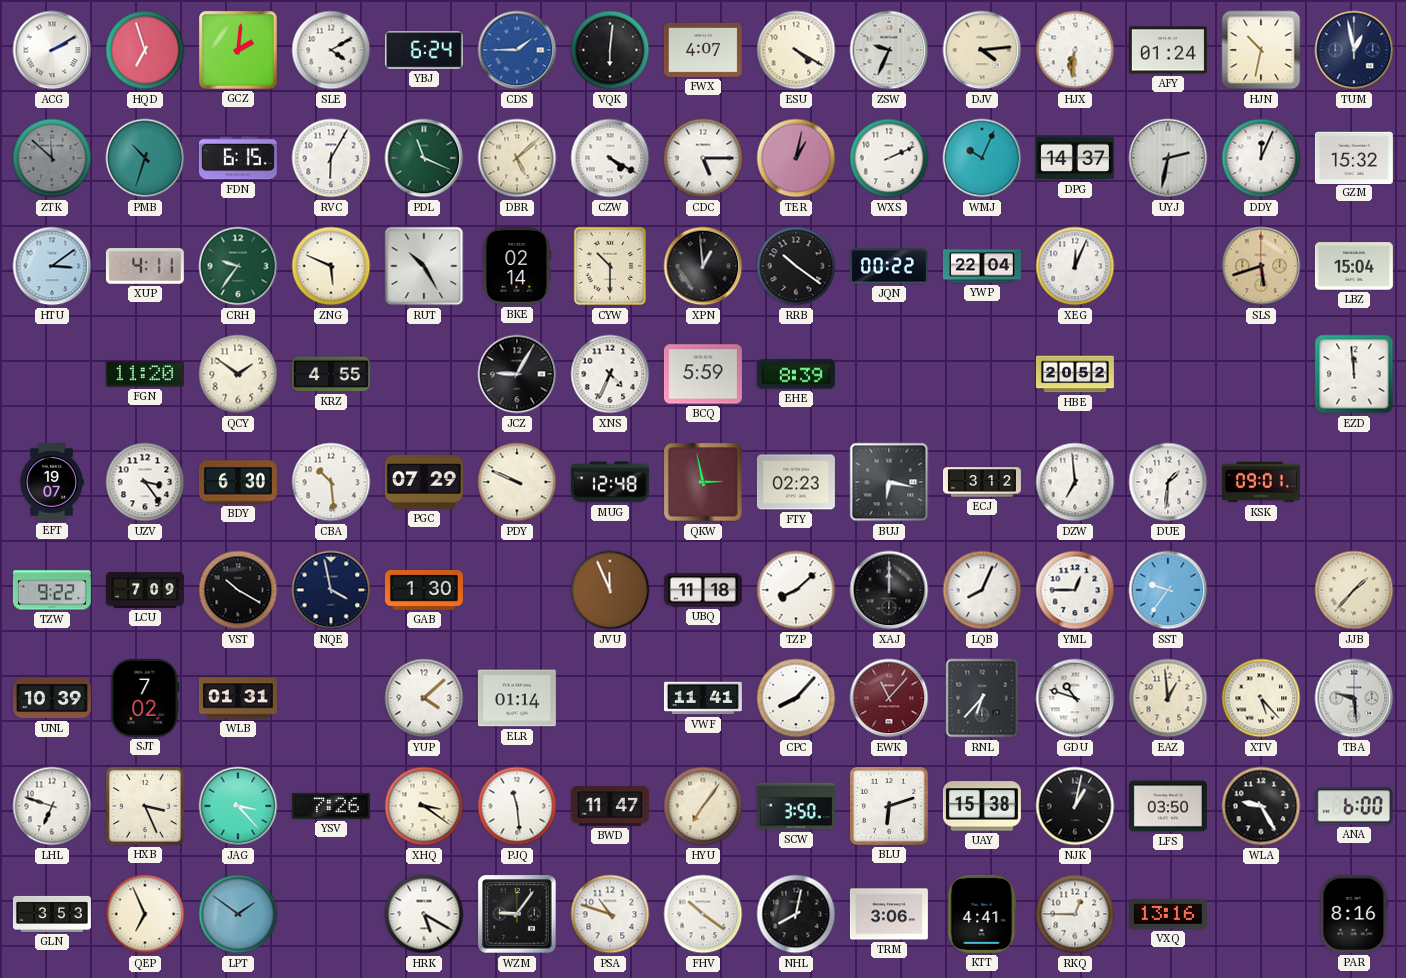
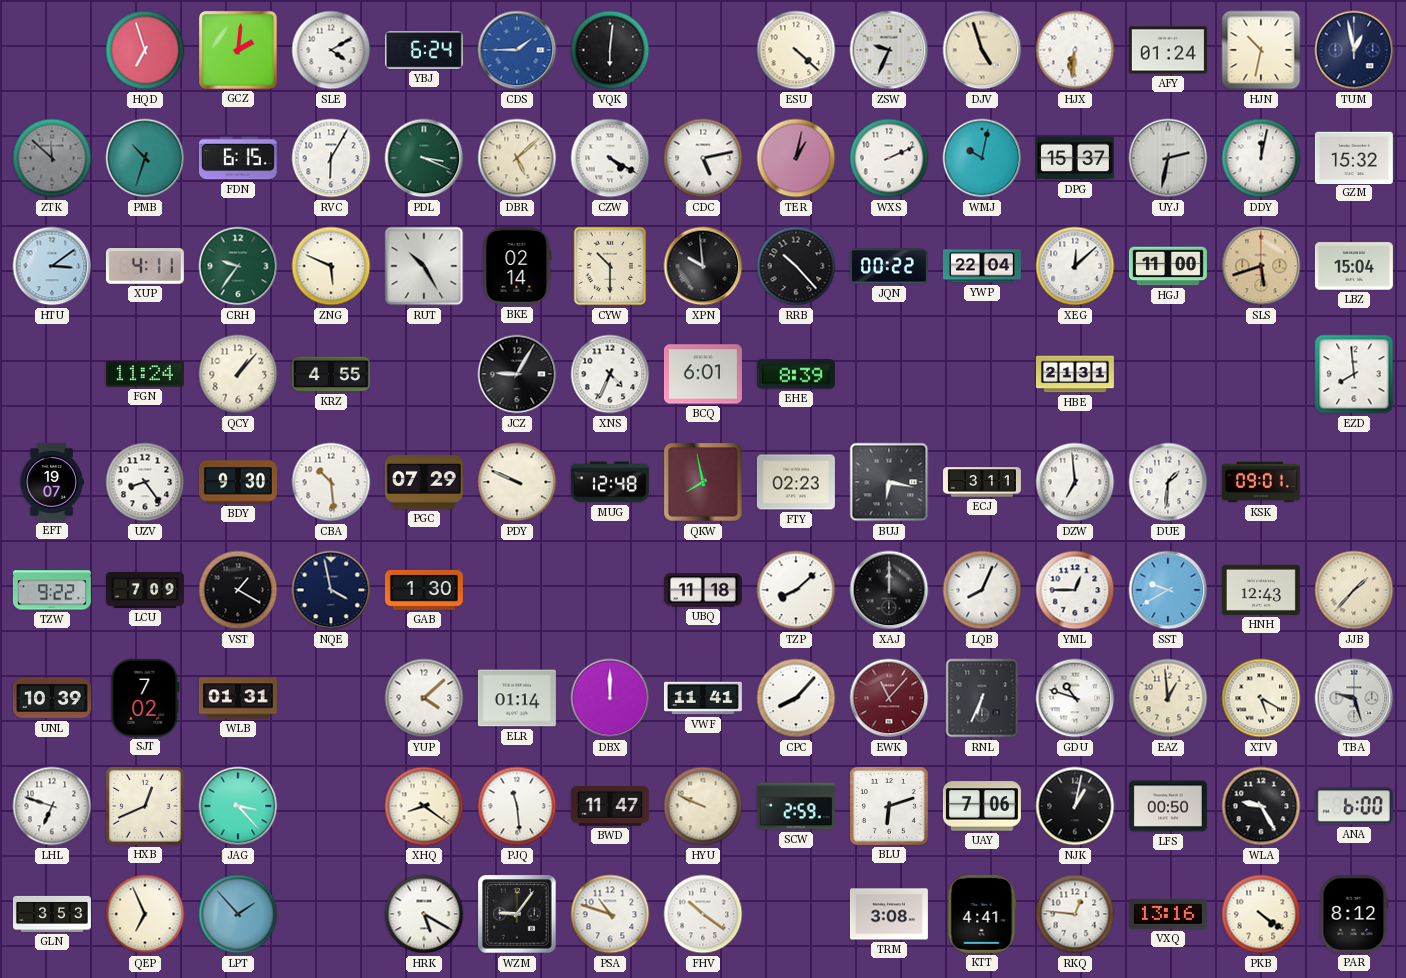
ACG: 2:10 -> none (52, 50)
FWX: 4:07 -> none (703, 50)
ESU: 4:20 -> 4:22 (796, 50)
DJV: 4:14 -> 4:57 (982, 50)
PDL: 11:19 -> 3:19 (424, 158)
CDC: 5:15 -> 5:13 (703, 158)
WMJ: 10:04 -> 10:02 (982, 158)
DPG: 14:37 -> 15:37 (1075, 158)
DDY: 12:04 -> 12:02 (1261, 158)
XPN: 12:59 -> 9:59 (703, 266)
RRB: 10:21 -> 10:23 (796, 266)
XEG: 12:04 -> 12:08 (1075, 266)
HGJ: none -> 11:00 (1168, 266)
FGN: 11:20 -> 11:24 (145, 374)
QCY: 1:51 -> 1:07 (238, 374)
BCQ: 5:59 -> 6:01 (703, 374)
HBE: 20:52 -> 21:31 (1075, 374)
EZD: 11:59 -> 7:59 (1354, 374)
UZV: 3:24 -> 8:24 (145, 482)
BDY: 6:30 -> 9:30 (238, 482)
QKW: 2:58 -> 7:58 (703, 482)
ECJ: 3:12 -> 3:11 (982, 482)
VST: 10:20 -> 1:20 (238, 590)
JVU: 11:56 -> none (610, 590)
SST: 9:36 -> 9:40 (1168, 590)
HNH: none -> 12:43 (1261, 590)
DBX: none -> 12:00 (610, 698)
RNL: 6:37 -> 6:34 (982, 698)
XTV: 5:23 -> 5:20 (1261, 698)
TBA: 9:29 -> 9:27 (1354, 698)
HXB: 3:26 -> 12:41 (145, 806)
YSV: 7:26 -> none (331, 806)
XHQ: 3:21 -> 8:21 (424, 806)
HYU: 7:06 -> 9:49 (703, 806)
SCW: 3:50 -> 2:59 (796, 806)
UAY: 15:38 -> 7:06 (982, 806)
LFS: 03:50 -> 00:50 (1168, 806)
LPT: 1:51 -> 1:53 (238, 914)
NHL: 8:02 -> none (796, 914)
TRM: 3:06 -> 3:08 (889, 914)
RKQ: 12:45 -> 12:46 (1075, 914)
PKB: none -> 4:21 (1261, 914)
PAR: 8:16 -> 8:12 (1354, 914)
